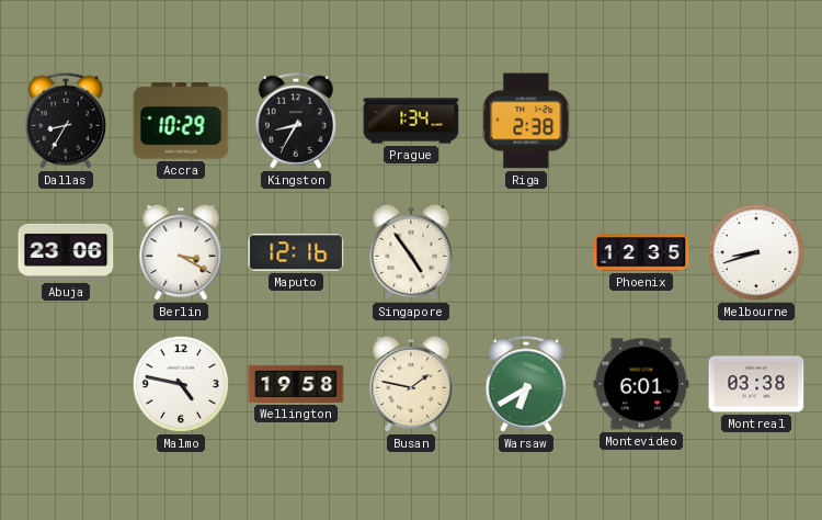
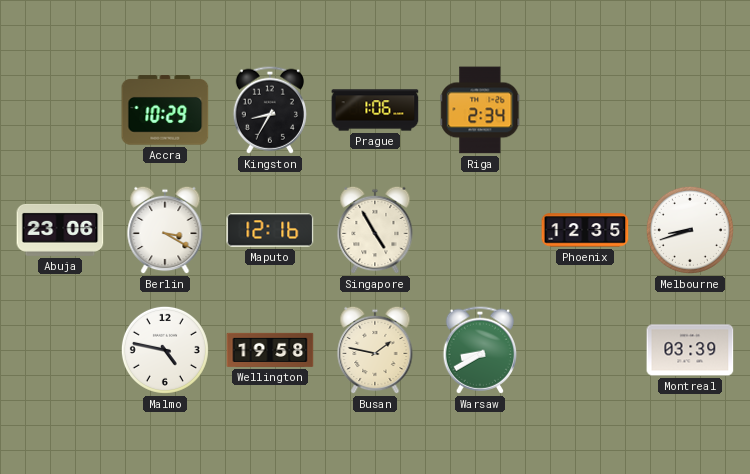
Dallas: 8:35 -> none (65, 121)
Prague: 1:34 -> 1:06 (375, 110)
Riga: 2:38 -> 2:34 (480, 110)
Singapore: 4:54 -> 4:55 (375, 230)
Warsaw: 6:40 -> 8:40 (479, 350)
Montevideo: 6:01 -> none (641, 384)
Montreal: 03:38 -> 03:39 (690, 350)
